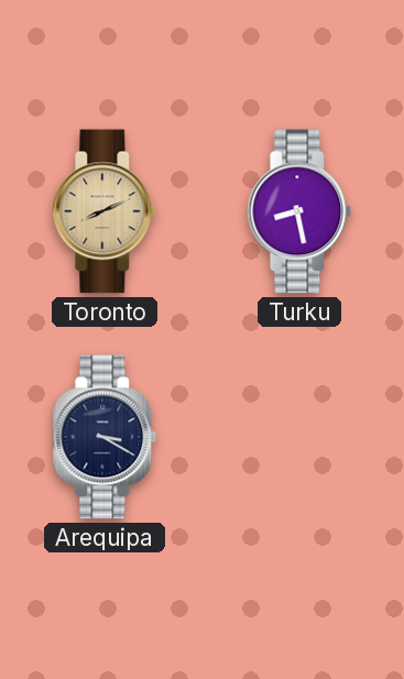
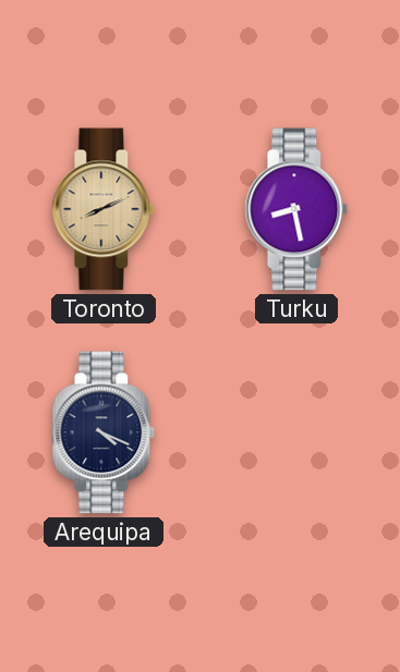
Arequipa: 3:20 -> 4:19 (104, 432)
